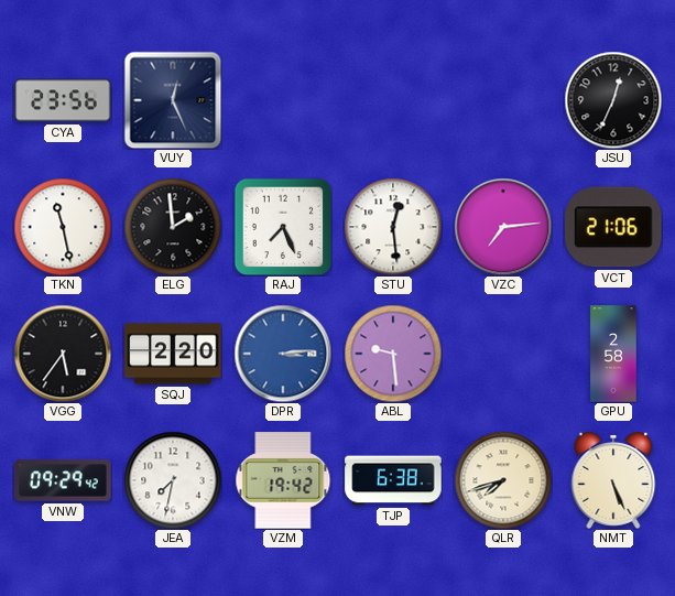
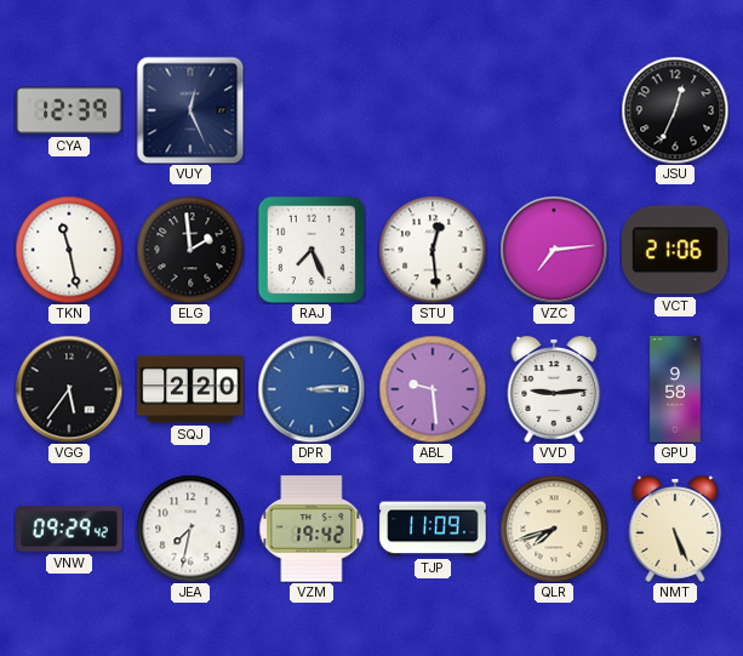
CYA: 23:56 -> 12:39 (69, 110)
VVD: none -> 9:14 (554, 390)
GPU: 2:58 -> 9:58 (675, 389)
TJP: 6:38 -> 11:09 (433, 529)
